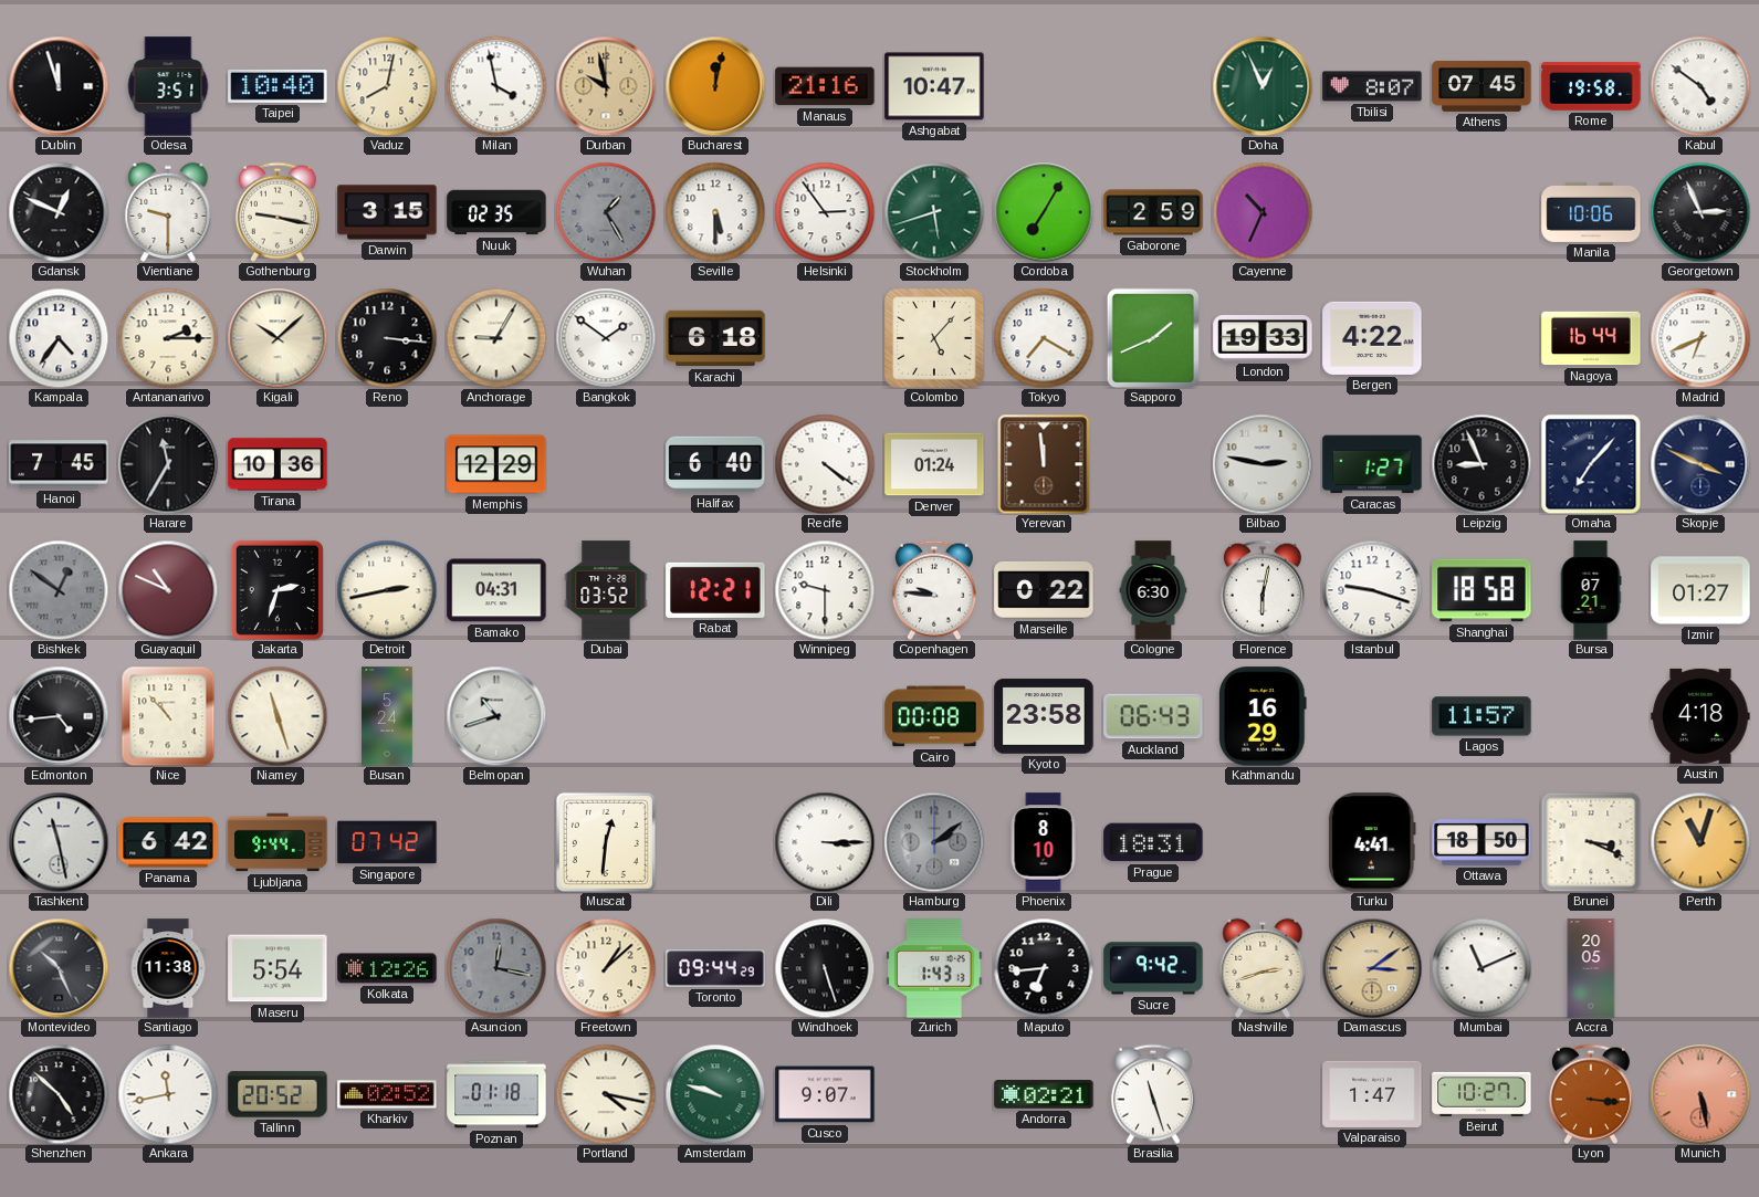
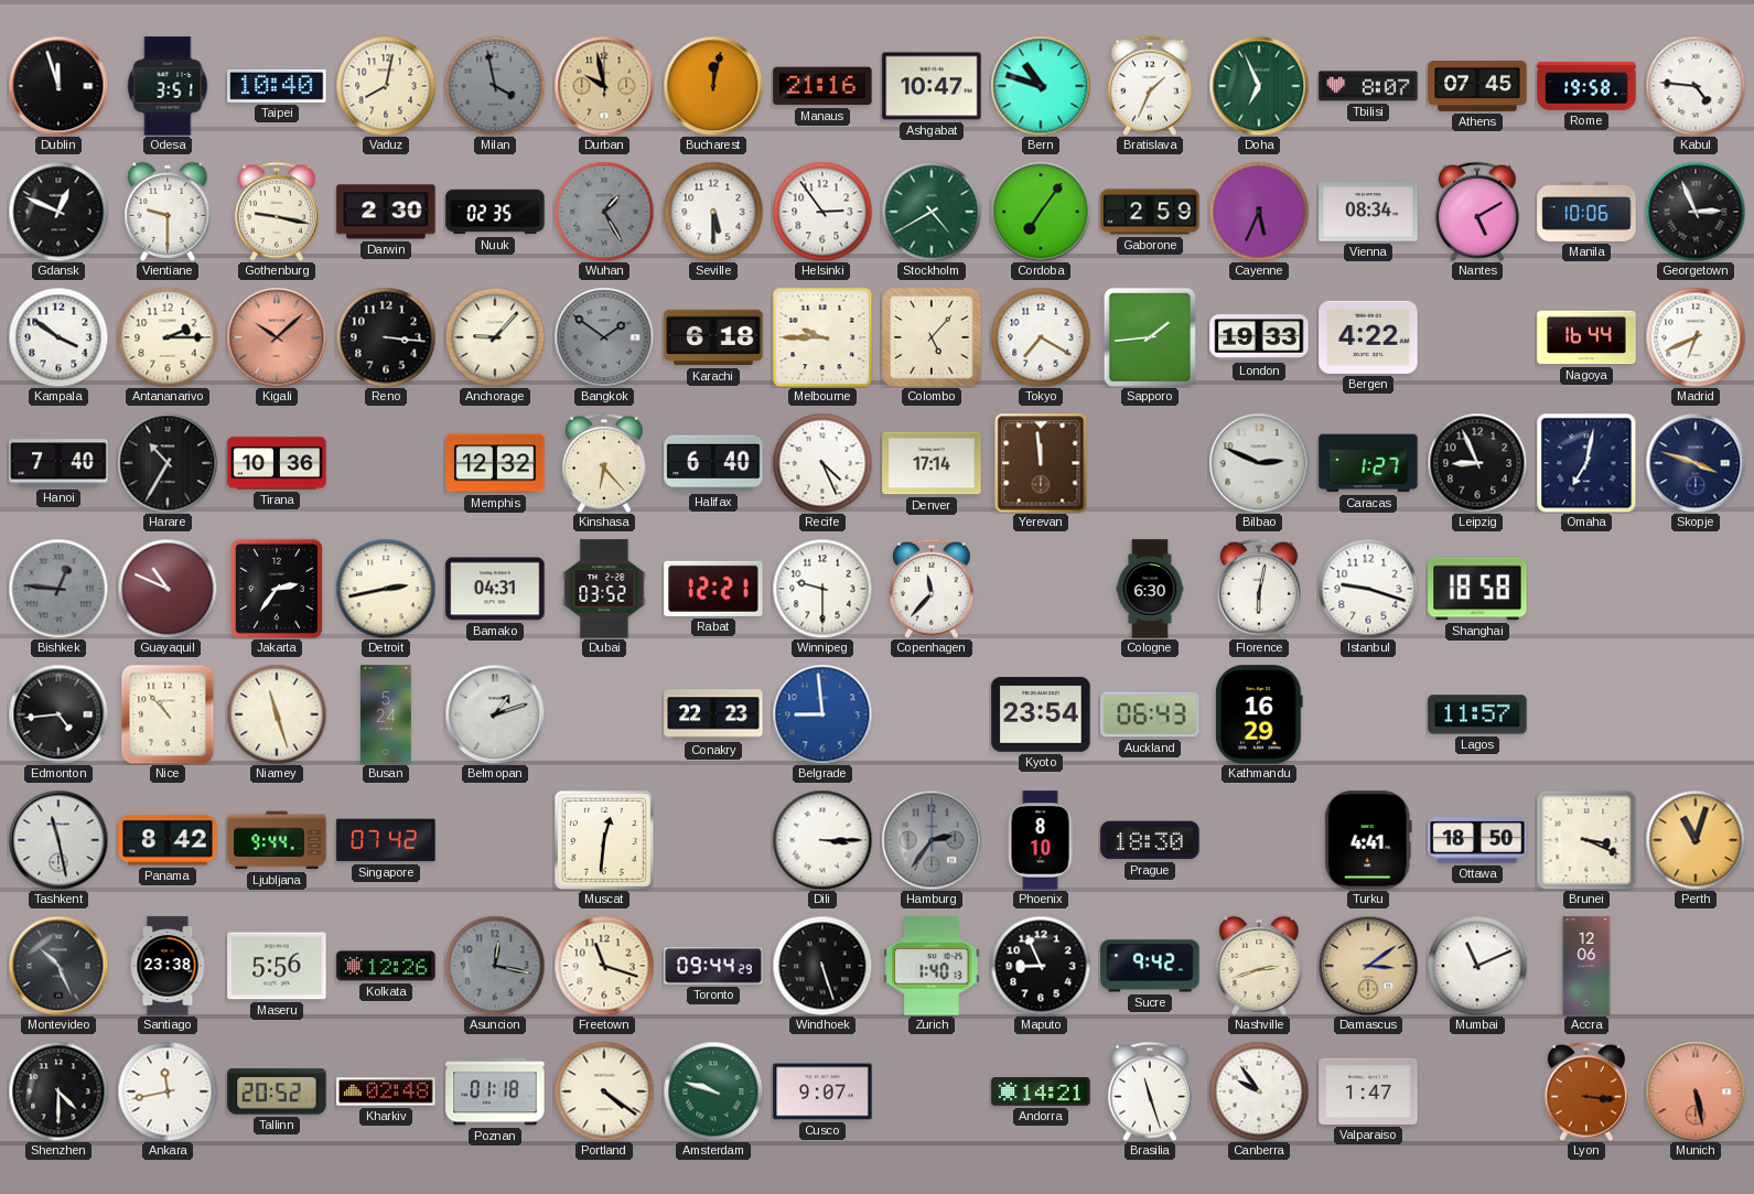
Milan dial: white -> grey (495, 86)
Bern: none -> 10:48 (1041, 86)
Bratislava: none -> 1:34 (1150, 86)
Doha: 12:56 -> 6:56 (1259, 86)
Kabul: 4:51 -> 4:46 (1696, 86)
Darwin: 3:15 -> 2:30 (386, 212)
Stockholm: 5:42 -> 4:40 (932, 212)
Cordoba: 7:05 -> 7:06 (1041, 212)
Cayenne: 10:34 -> 5:34 (1259, 212)
Vienna: none -> 08:34 (1368, 212)
Nantes: none -> 5:10 (1477, 212)
Kampala: 4:36 -> 3:51 (58, 337)
Kigali dial: cream -> salmon (277, 337)
Anchorage: 9:05 -> 9:07 (495, 337)
Bangkok dial: white -> grey (604, 337)
Melbourne: none -> 9:45 (822, 337)
Sapporo: 1:41 -> 1:44 (1149, 337)
Hanoi: 7:45 -> 7:40 (58, 463)
Harare: 11:35 -> 10:35 (168, 463)
Memphis: 12:29 -> 12:32 (495, 463)
Kinshasa: none -> 6:23 (604, 463)
Recife: 4:21 -> 4:26 (822, 463)
Denver: 01:24 -> 17:14 (932, 463)
Bilbao: 2:47 -> 2:49 (1259, 463)
Omaha: 7:07 -> 7:02 (1586, 463)
Skopje: 3:49 -> 3:48 (1696, 463)
Bishkek: 12:51 -> 12:46 (58, 589)
Jakarta: 2:33 -> 2:36 (277, 589)
Copenhagen: 9:46 -> 11:37 (932, 589)
Marseille: 0:22 -> none (1044, 590)
Bursa: 07:21 -> none (1591, 590)
Izmir: 01:27 -> none (1700, 590)
Belmopan: 10:42 -> 1:12 (495, 714)
Conakry: none -> 22:23 (713, 714)
Belgrade: none -> 8:59 (822, 714)
Cairo: 00:08 -> none (934, 716)
Kyoto: 23:58 -> 23:54 (1041, 714)
Austin: 4:18 -> none (1700, 716)
Panama: 6:42 -> 8:42 (168, 840)
Hamburg: 2:09 -> 2:36 (932, 840)
Prague: 18:31 -> 18:30 (1150, 840)
Santiago: 11:38 -> 23:38 (168, 966)
Maseru: 5:54 -> 5:56 (277, 966)
Freetown: 1:08 -> 11:18 (604, 966)
Zurich: 1:43 -> 1:40 (932, 966)
Maputo: 6:44 -> 8:56 (1041, 966)
Accra: 20:05 -> 12:06 (1586, 966)
Shenzhen: 4:52 -> 4:30 (58, 1091)
Kharkiv: 02:52 -> 02:48 (386, 1091)
Portland: 4:17 -> 4:21 (604, 1091)
Andorra: 02:21 -> 14:21 (1041, 1093)
Canberra: none -> 9:54 (1259, 1091)
Beirut: 10:27 -> none (1481, 1094)
